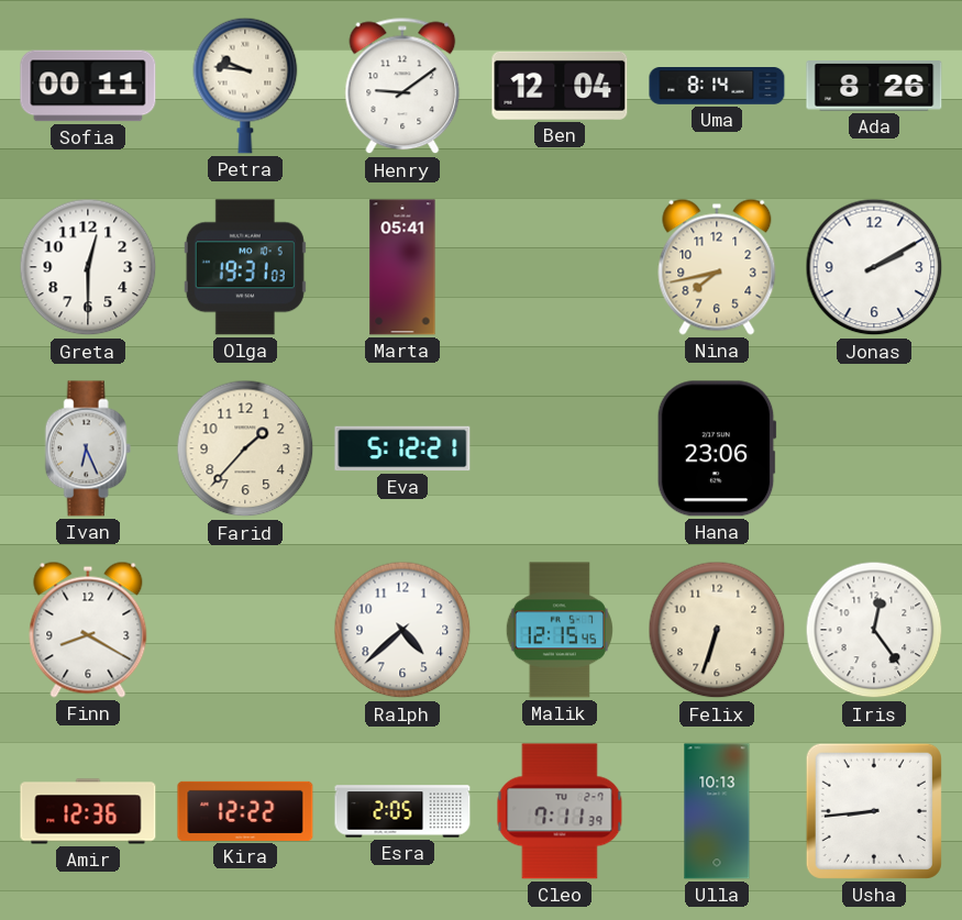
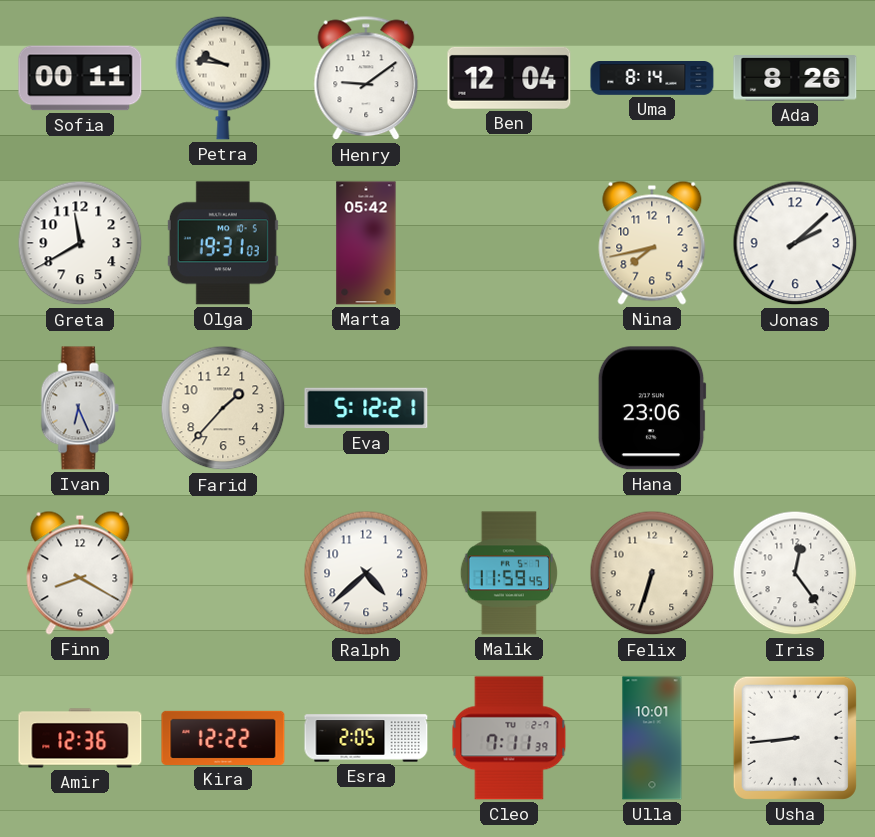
Greta: 12:30 -> 11:40 (80, 243)
Marta: 05:41 -> 05:42 (366, 243)
Jonas: 2:10 -> 2:08 (795, 243)
Malik: 12:15 -> 11:59 (509, 573)
Ulla: 10:13 -> 10:01 (652, 738)
